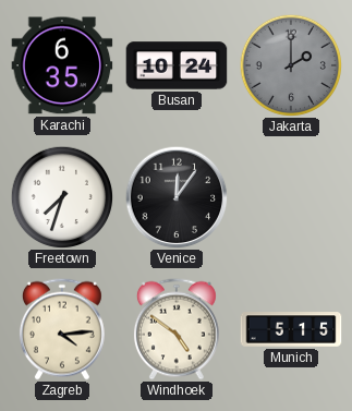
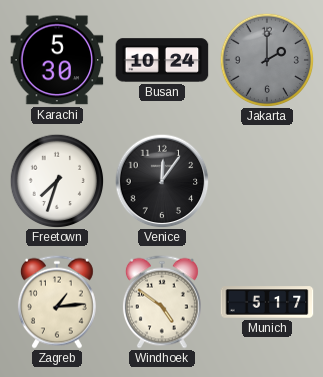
Karachi: 6:35 -> 5:30 (57, 60)
Zagreb: 4:14 -> 1:14 (57, 302)
Munich: 5:15 -> 5:17 (267, 302)
